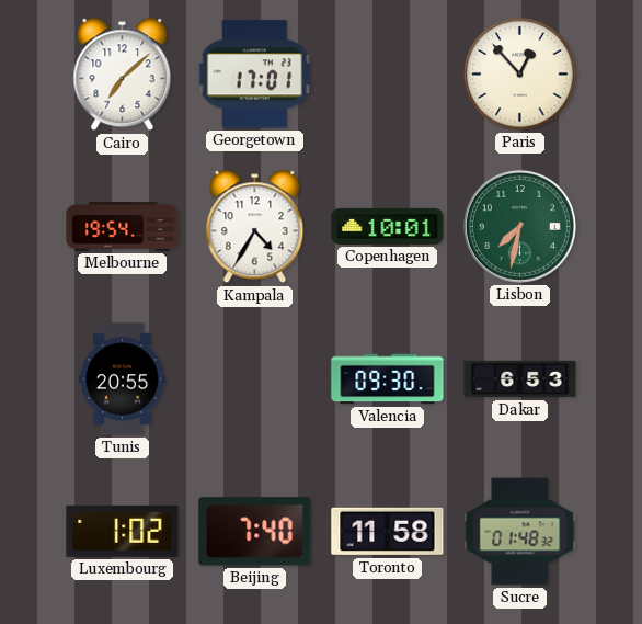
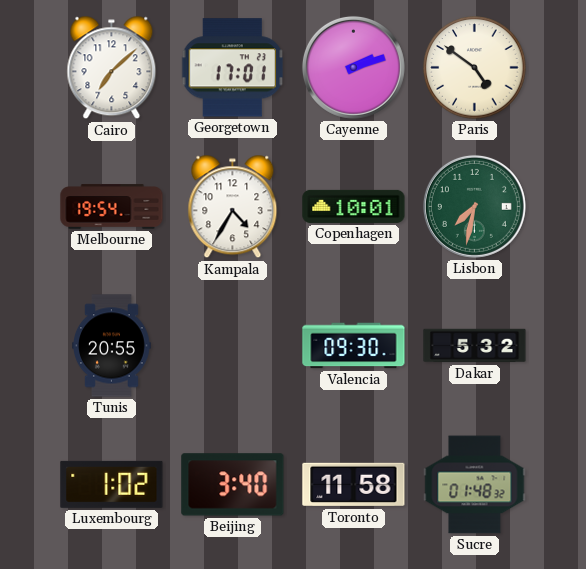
Cayenne: none -> 2:12 (353, 67)
Paris: 12:53 -> 4:51 (475, 68)
Dakar: 6:53 -> 5:32 (475, 346)
Beijing: 7:40 -> 3:40 (233, 485)
